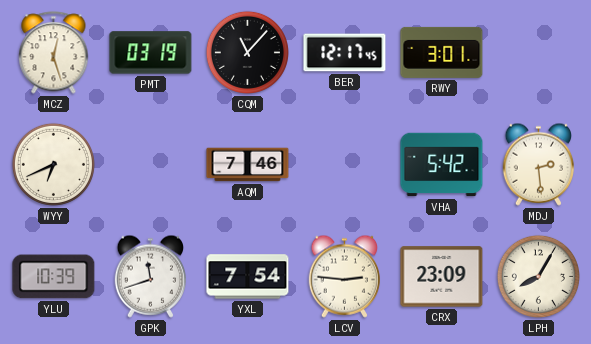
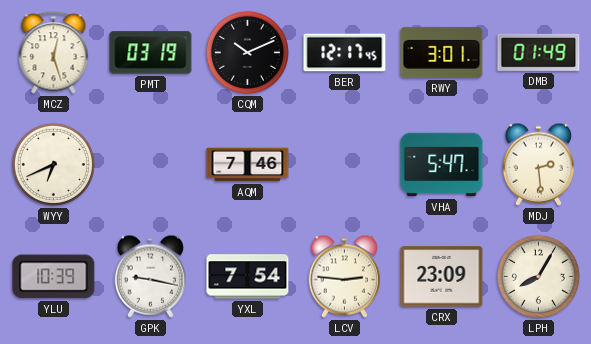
CQM: 11:07 -> 10:11 (247, 52)
DMB: none -> 01:49 (539, 52)
VHA: 5:42 -> 5:47 (442, 165)
GPK: 11:42 -> 9:17 (150, 276)
